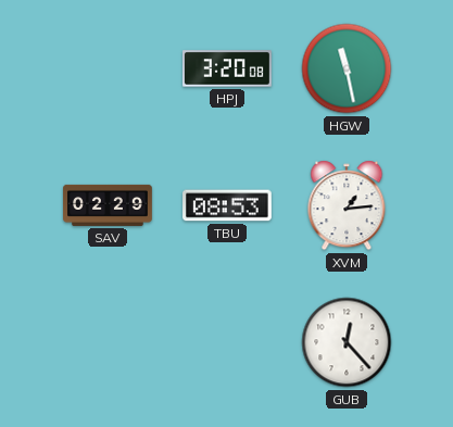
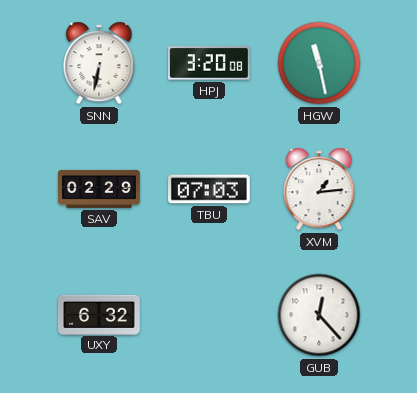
SNN: none -> 6:32 (99, 63)
TBU: 08:53 -> 07:03 (210, 189)
UXY: none -> 6:32 (100, 314)
